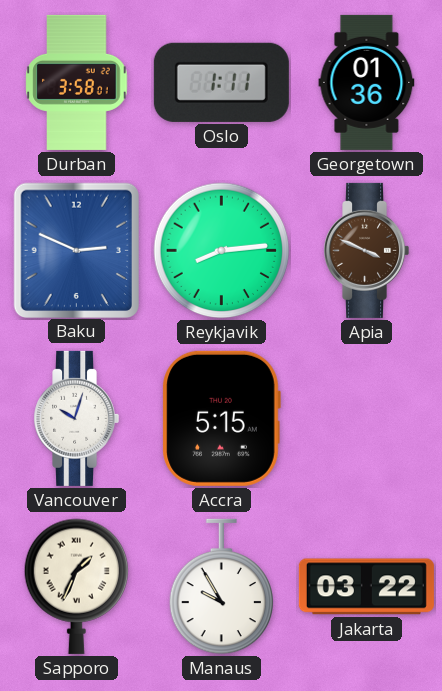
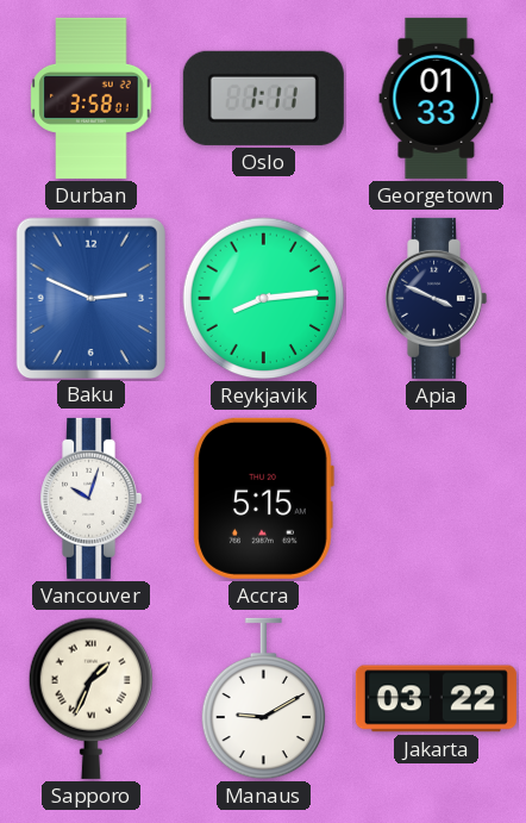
Georgetown: 01:36 -> 01:33 (437, 98)
Apia dial: brown -> navy (437, 298)
Manaus: 9:55 -> 9:10 (263, 699)
